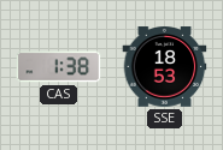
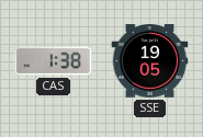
SSE: 18:53 -> 19:05 (150, 61)
